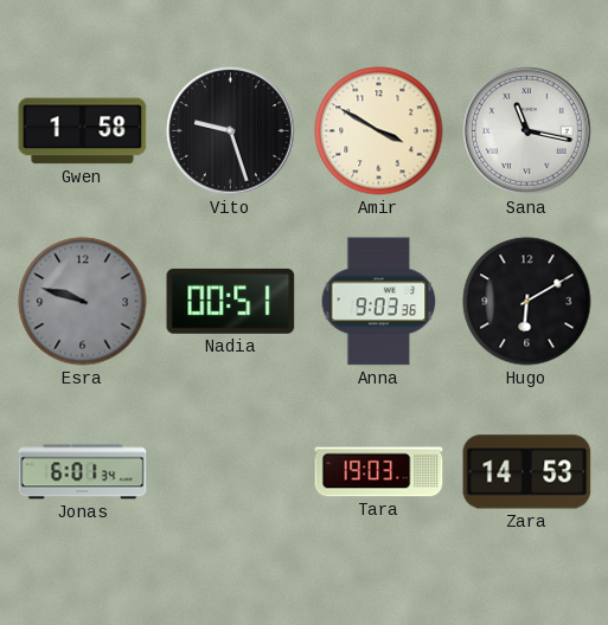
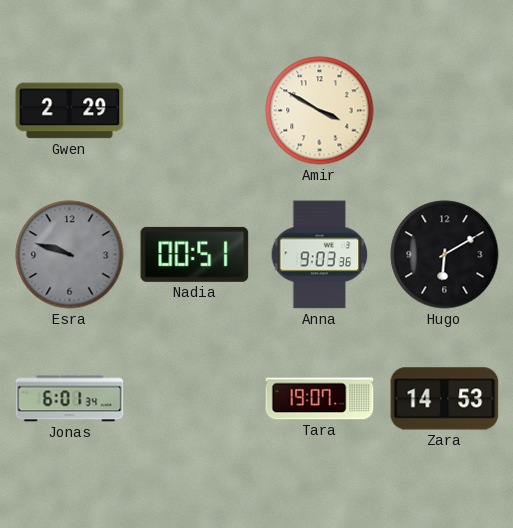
Gwen: 1:58 -> 2:29 (70, 111)
Vito: 9:27 -> none (231, 131)
Sana: 11:17 -> none (527, 131)
Tara: 19:03 -> 19:07 (320, 399)
